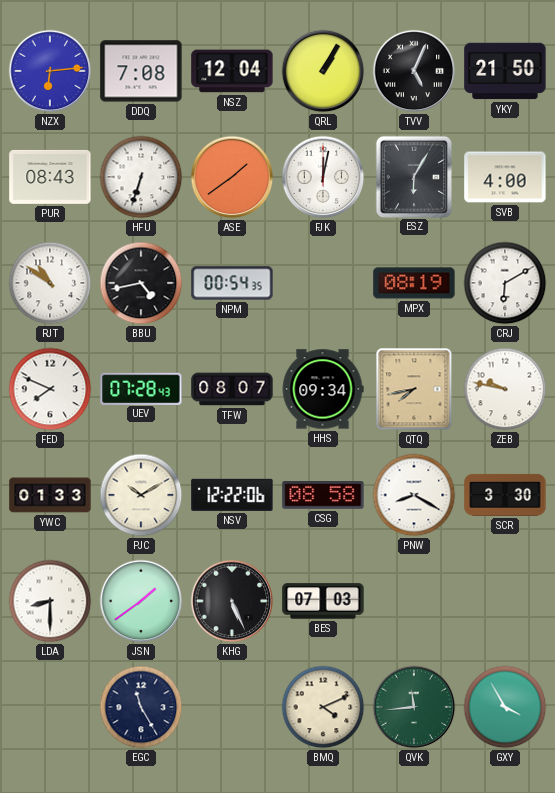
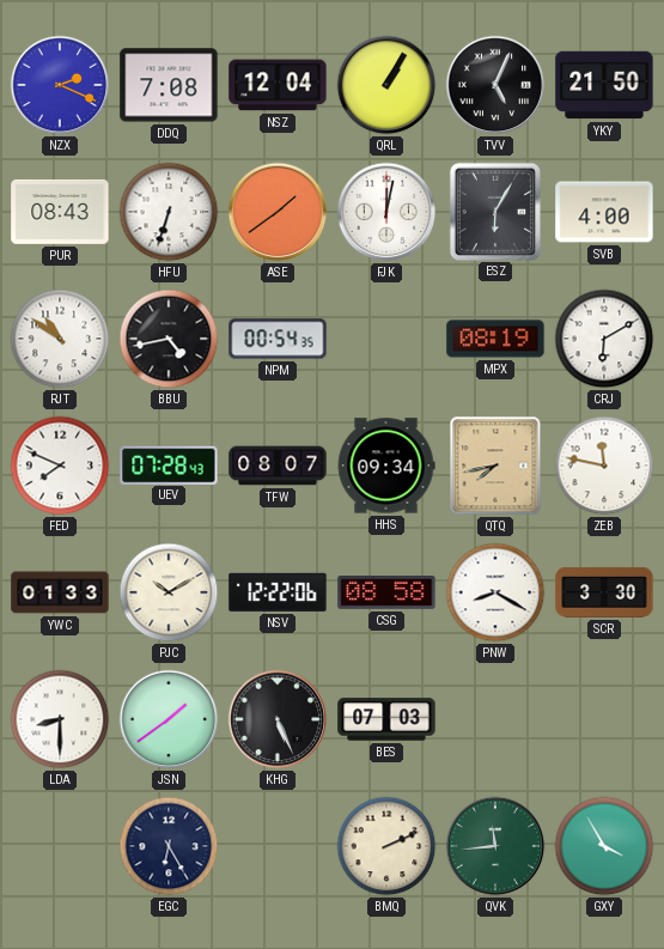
NZX: 6:14 -> 2:19 (60, 85)
ZEB: 9:47 -> 11:47 (604, 466)
EGC: 11:25 -> 6:25 (169, 846)
BMQ: 4:11 -> 2:11 (386, 846)
